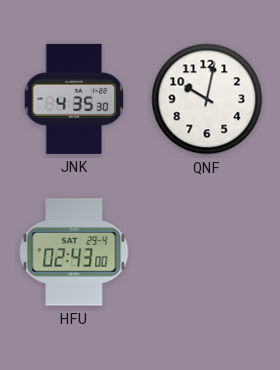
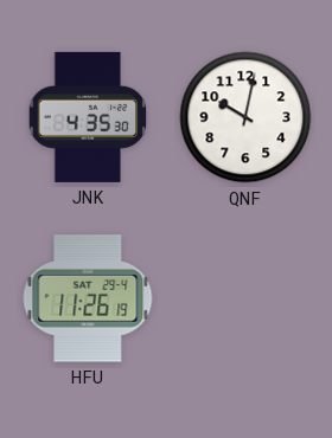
HFU: 02:43 -> 11:26 (88, 298)
